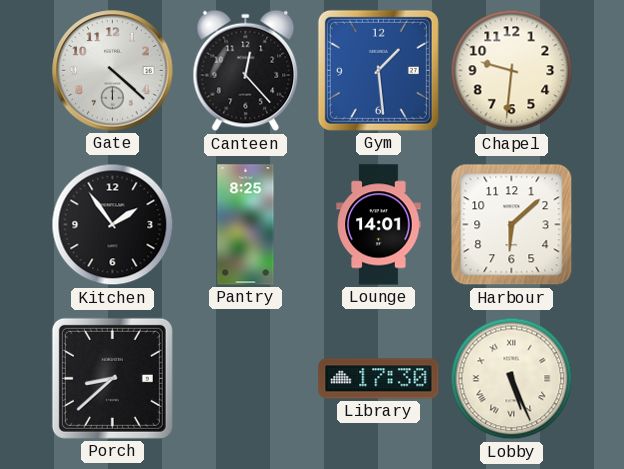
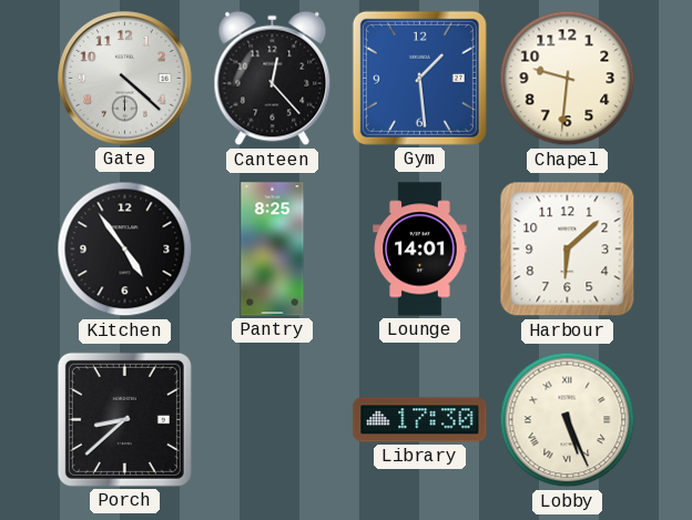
Kitchen: 1:54 -> 4:54 (125, 249)
